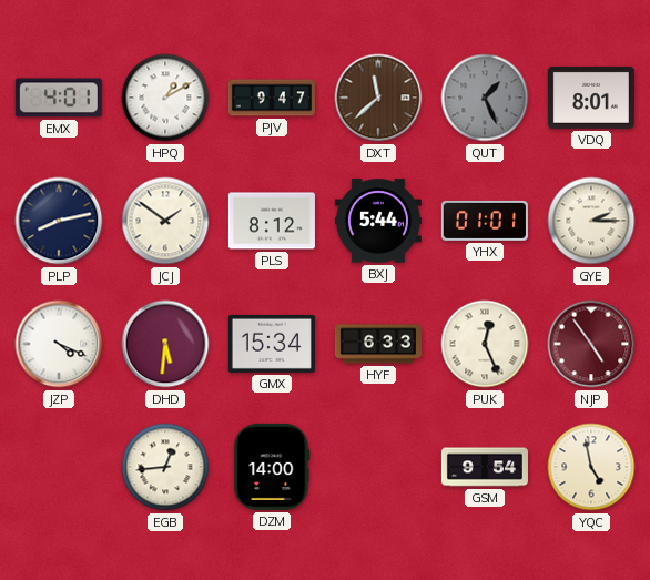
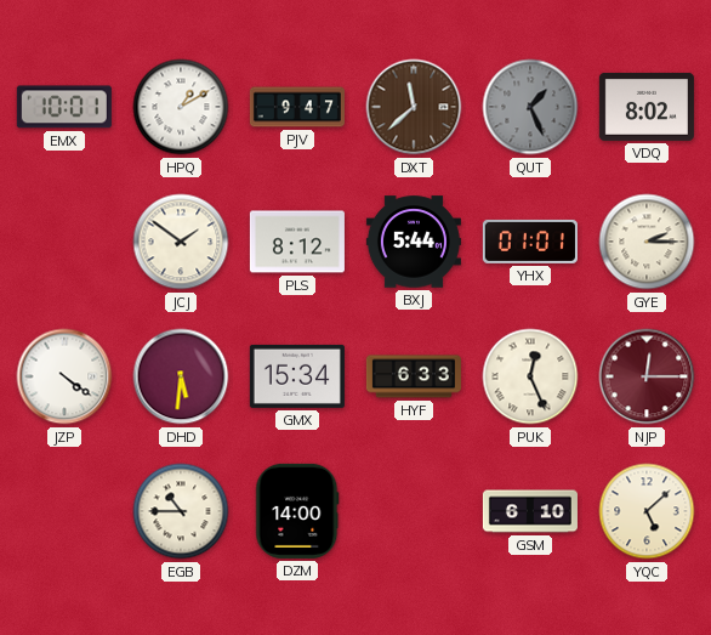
EMX: 4:01 -> 10:01 (64, 107)
VDQ: 8:01 -> 8:02 (647, 107)
PLP: 8:13 -> none (59, 221)
JZP: 4:19 -> 4:21 (64, 376)
NJP: 4:54 -> 12:15 (647, 376)
EGB: 12:44 -> 10:45 (181, 511)
GSM: 9:54 -> 6:10 (530, 511)
YQC: 4:58 -> 5:08 (647, 511)
